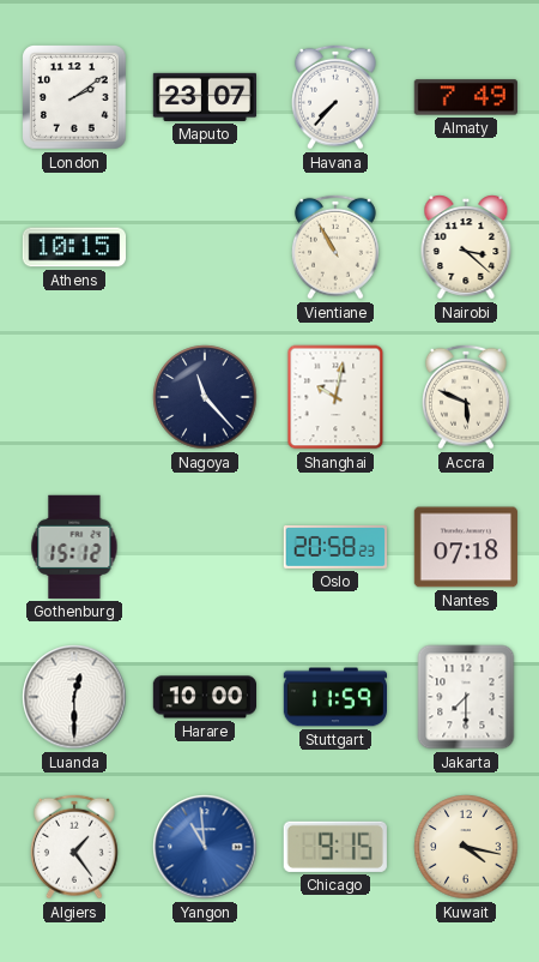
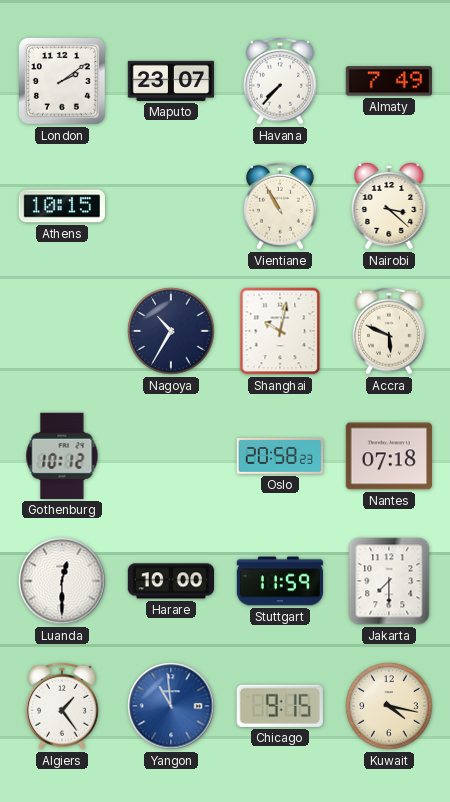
Nagoya: 11:23 -> 10:35 (171, 331)
Gothenburg: 15:12 -> 10:12 (62, 456)
